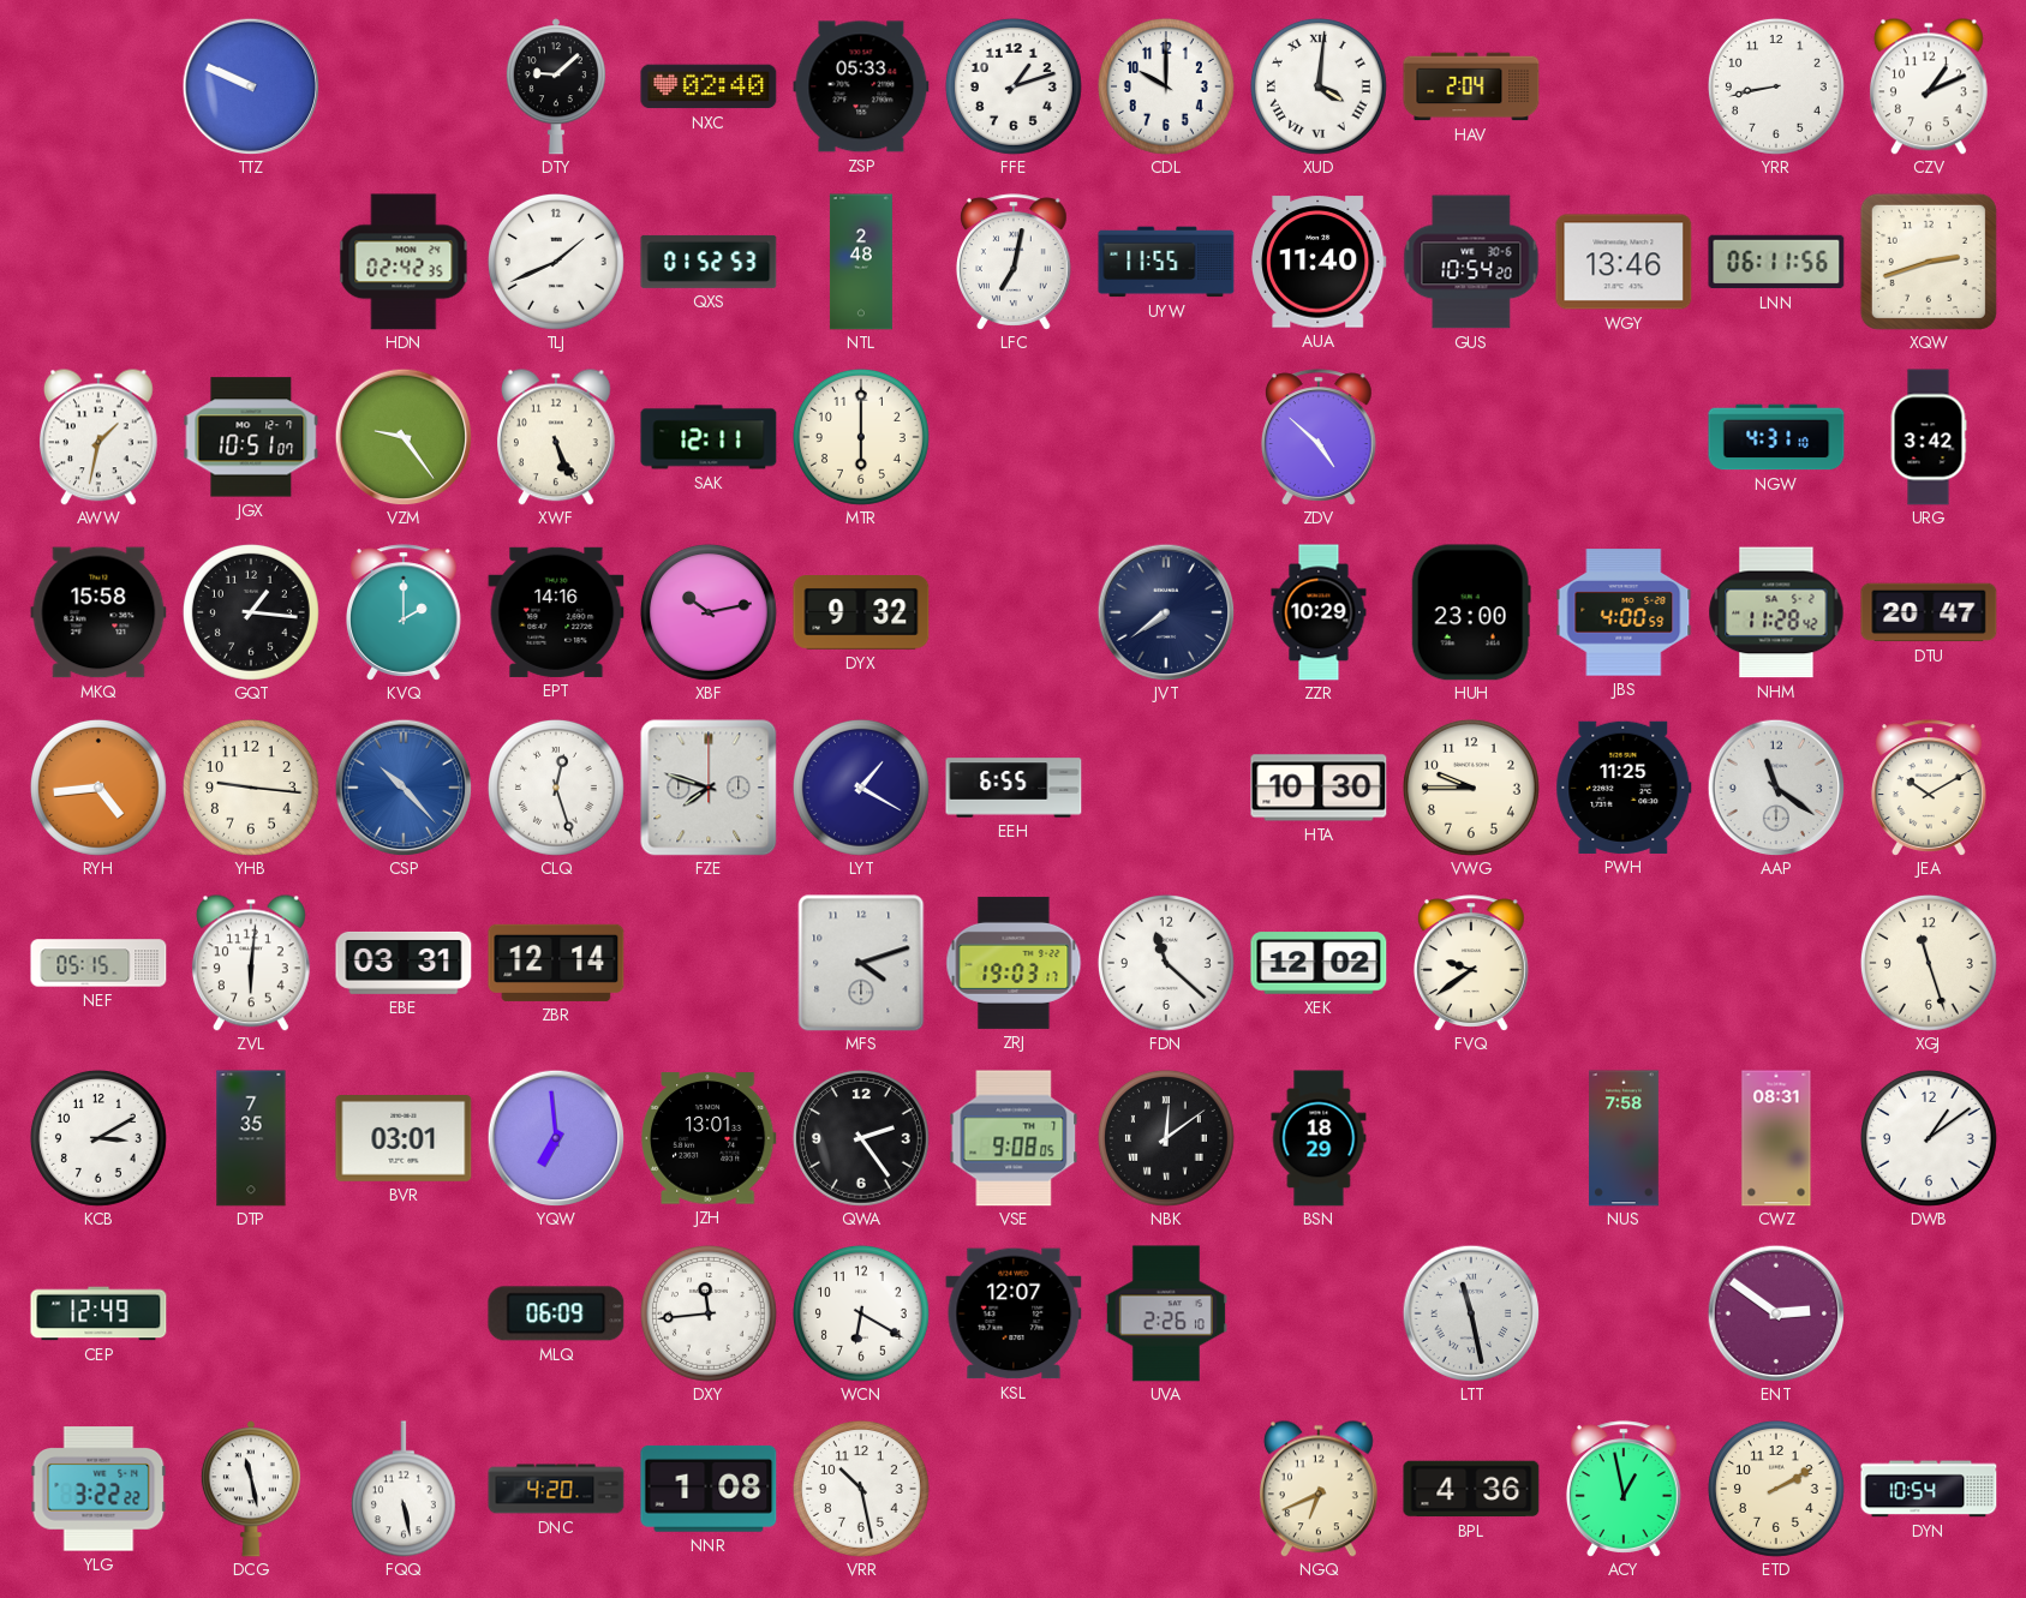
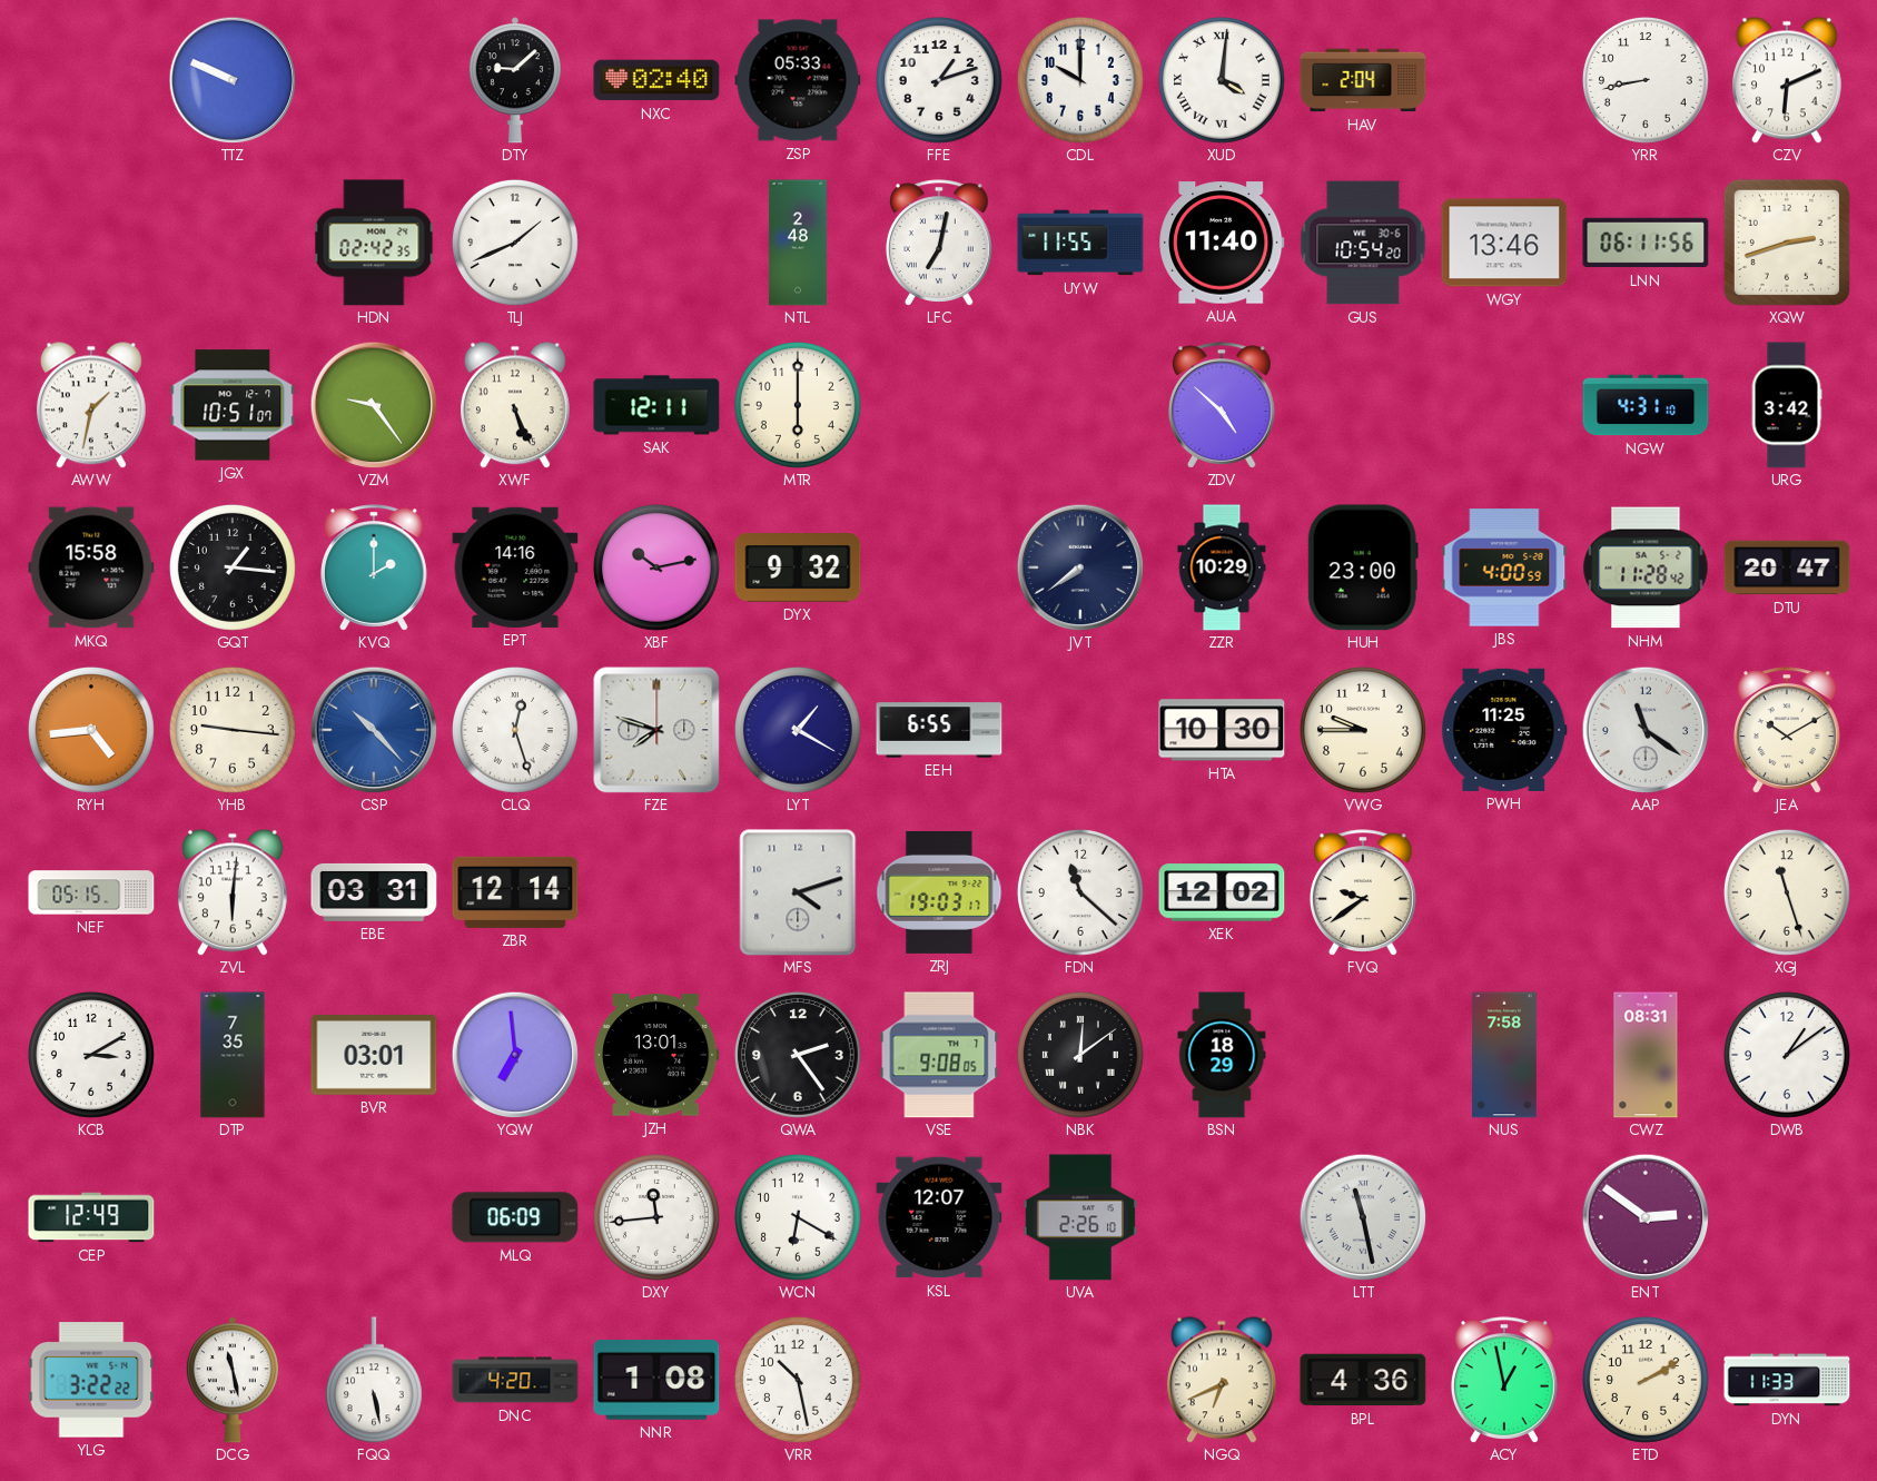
CZV: 1:11 -> 6:11 (1787, 80)
QXS: 01:52 -> none (709, 262)
DYN: 10:54 -> 11:33 (1787, 1380)
